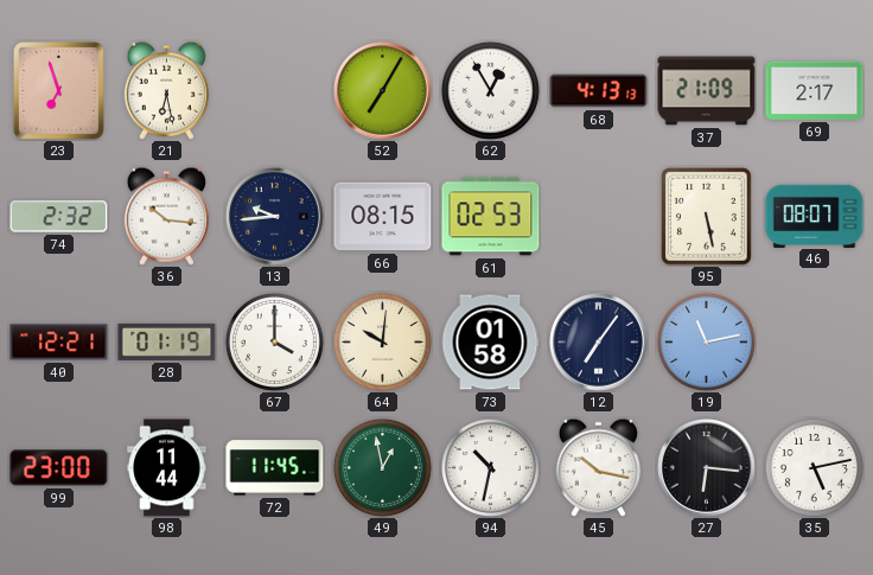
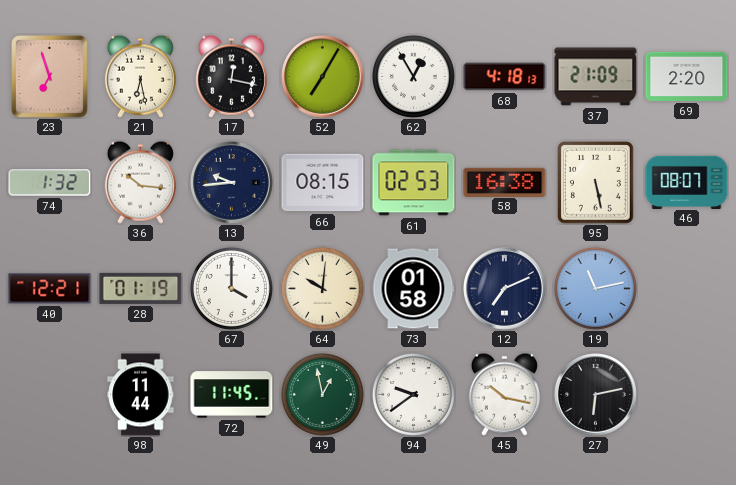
17: none -> 12:17 (231, 76)
68: 4:13 -> 4:18 (505, 77)
69: 2:17 -> 2:20 (687, 76)
74: 2:32 -> 1:32 (50, 183)
58: none -> 16:38 (505, 182)
12: 7:06 -> 7:11 (505, 289)
99: 23:00 -> none (59, 468)
94: 10:32 -> 9:39 (413, 394)
27: 6:16 -> 6:13 (596, 395)
35: 5:13 -> none (814, 467)
